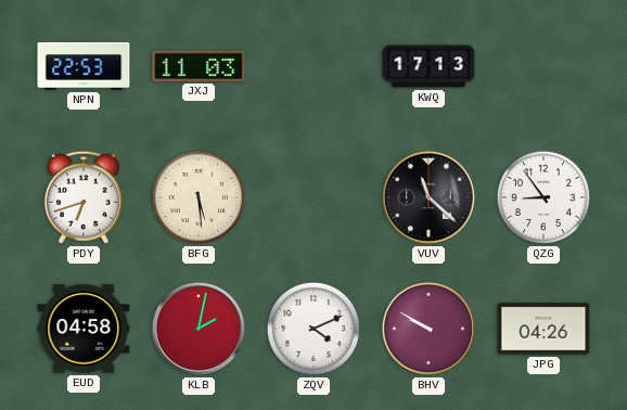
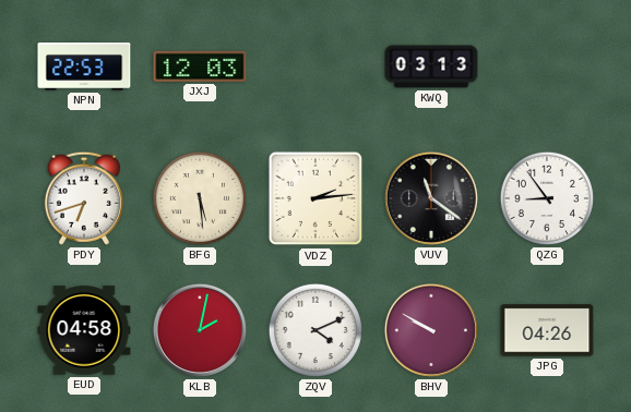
JXJ: 11:03 -> 12:03 (200, 66)
KWQ: 17:13 -> 03:13 (431, 66)
VDZ: none -> 2:14 (315, 198)
VUV: 11:22 -> 11:21 (431, 198)
